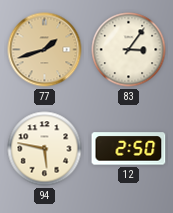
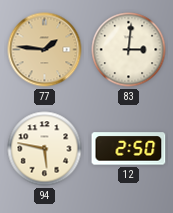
77: 1:42 -> 1:46 (45, 50)
83: 3:06 -> 3:01 (129, 50)
